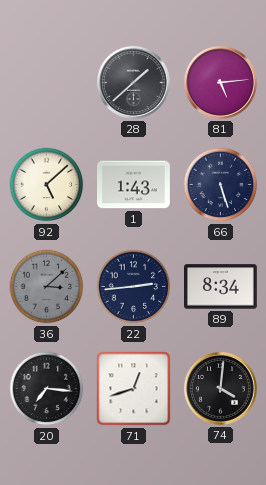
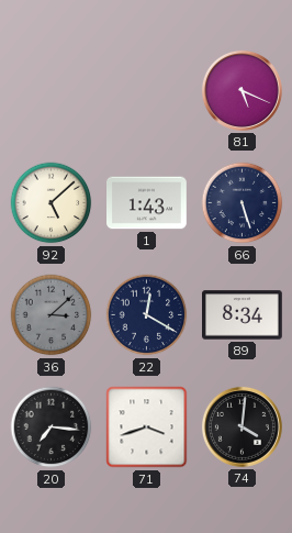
28: 1:38 -> none (133, 82)
81: 5:14 -> 5:19 (242, 90)
22: 2:44 -> 12:20 (147, 315)
71: 12:42 -> 3:42 (147, 427)
